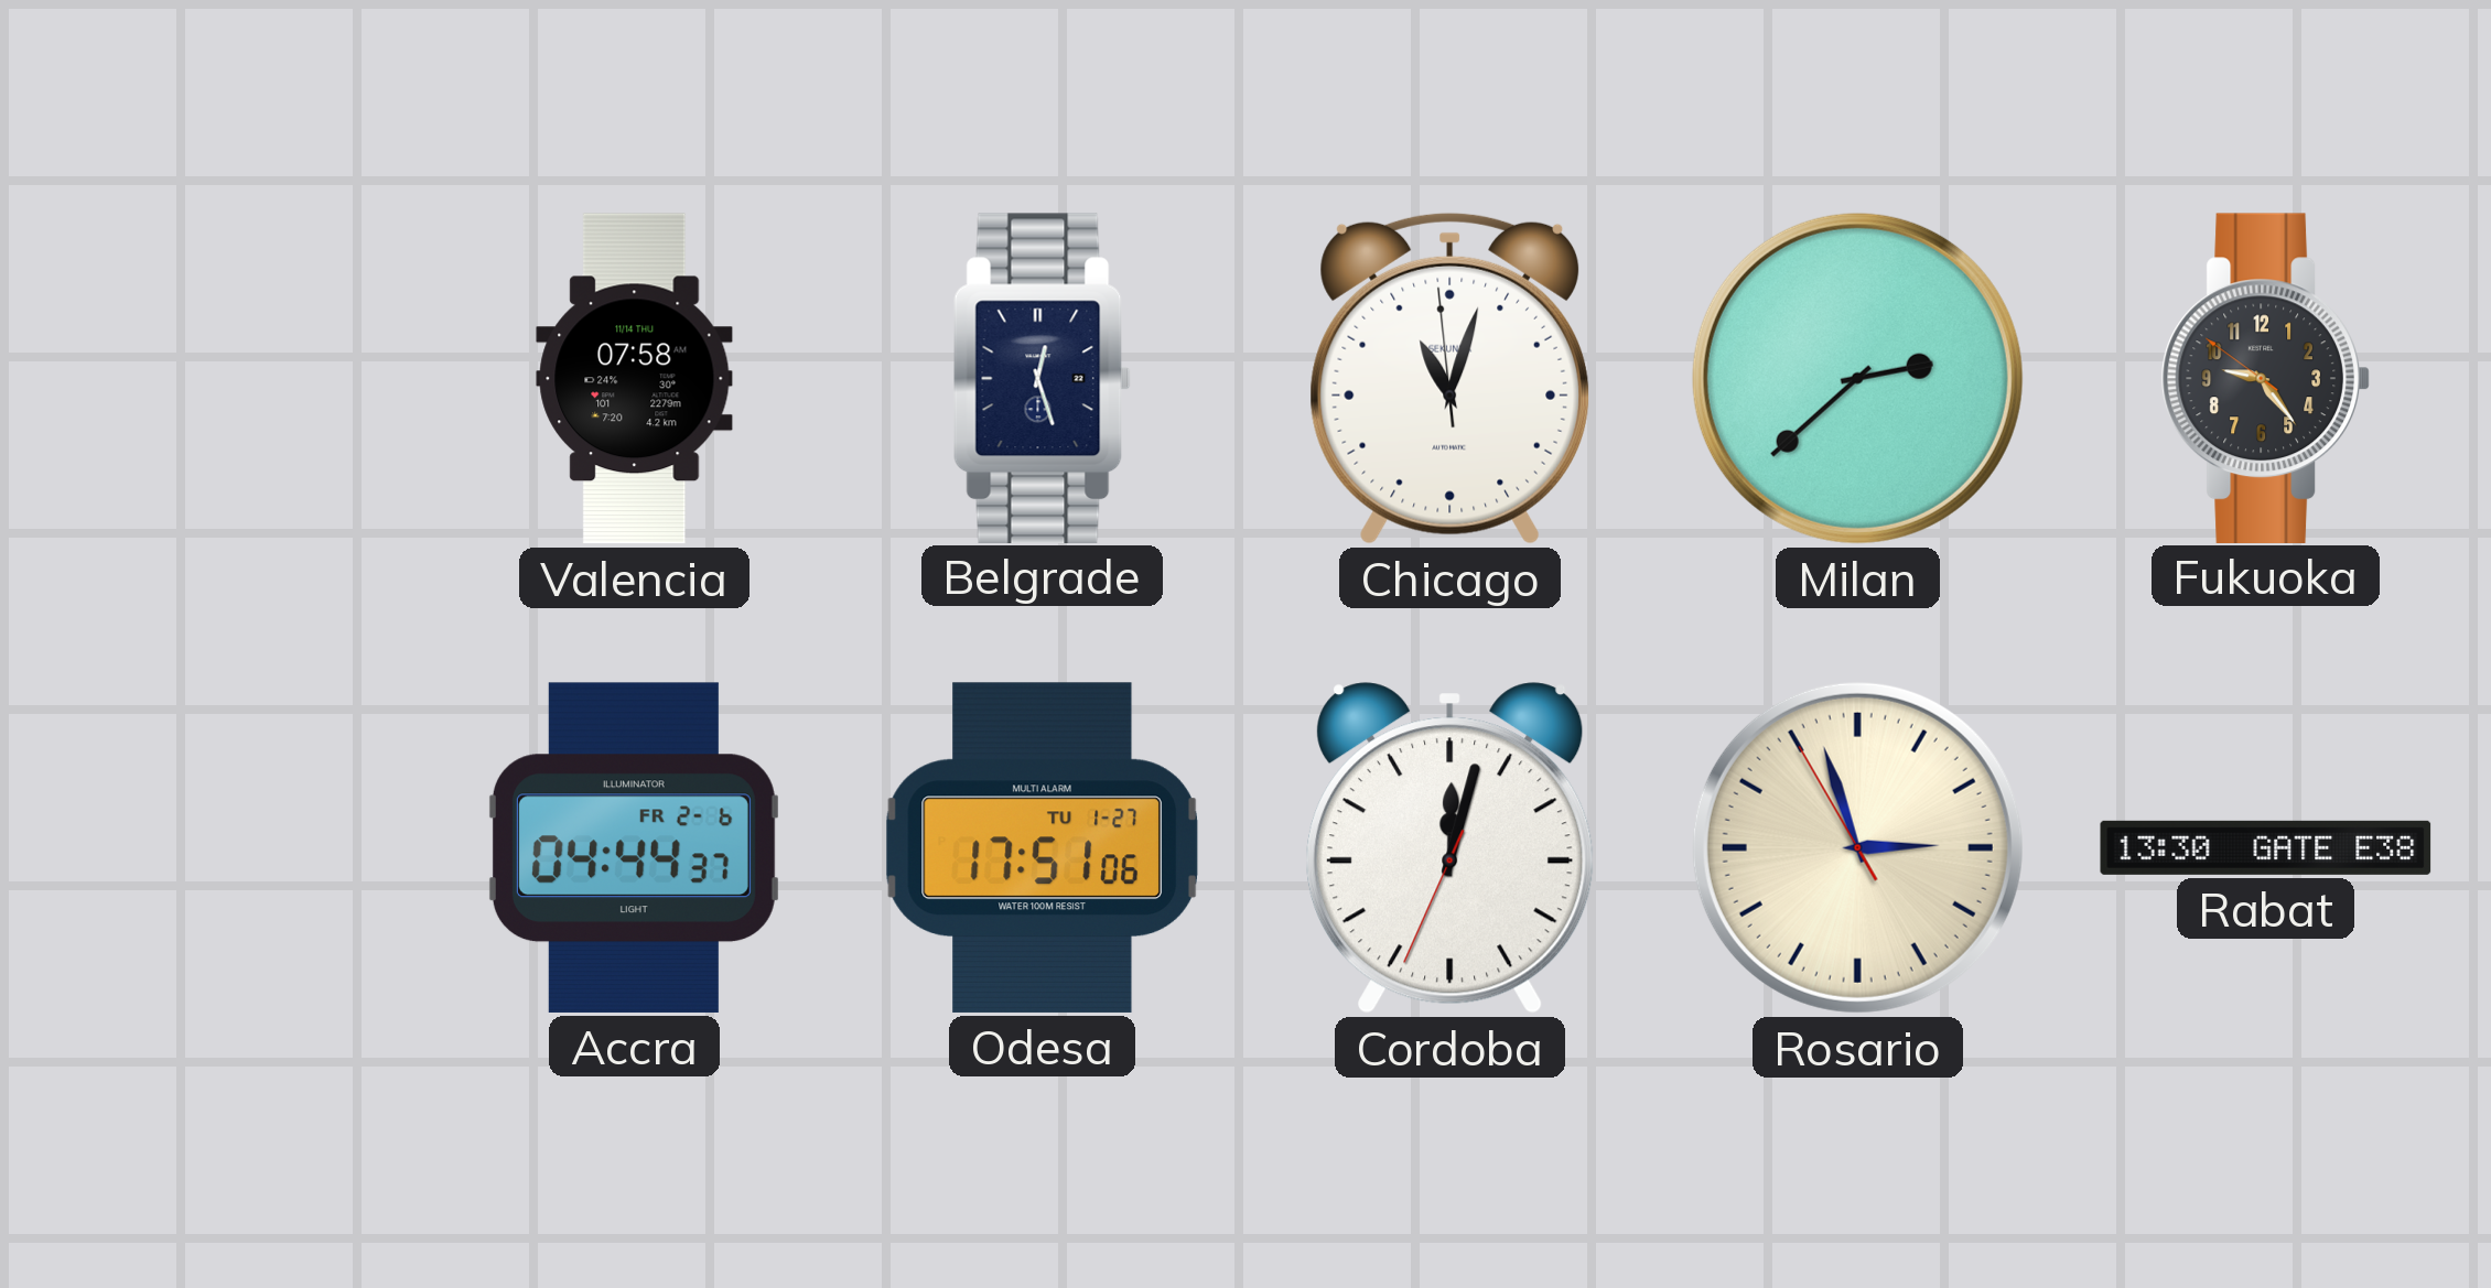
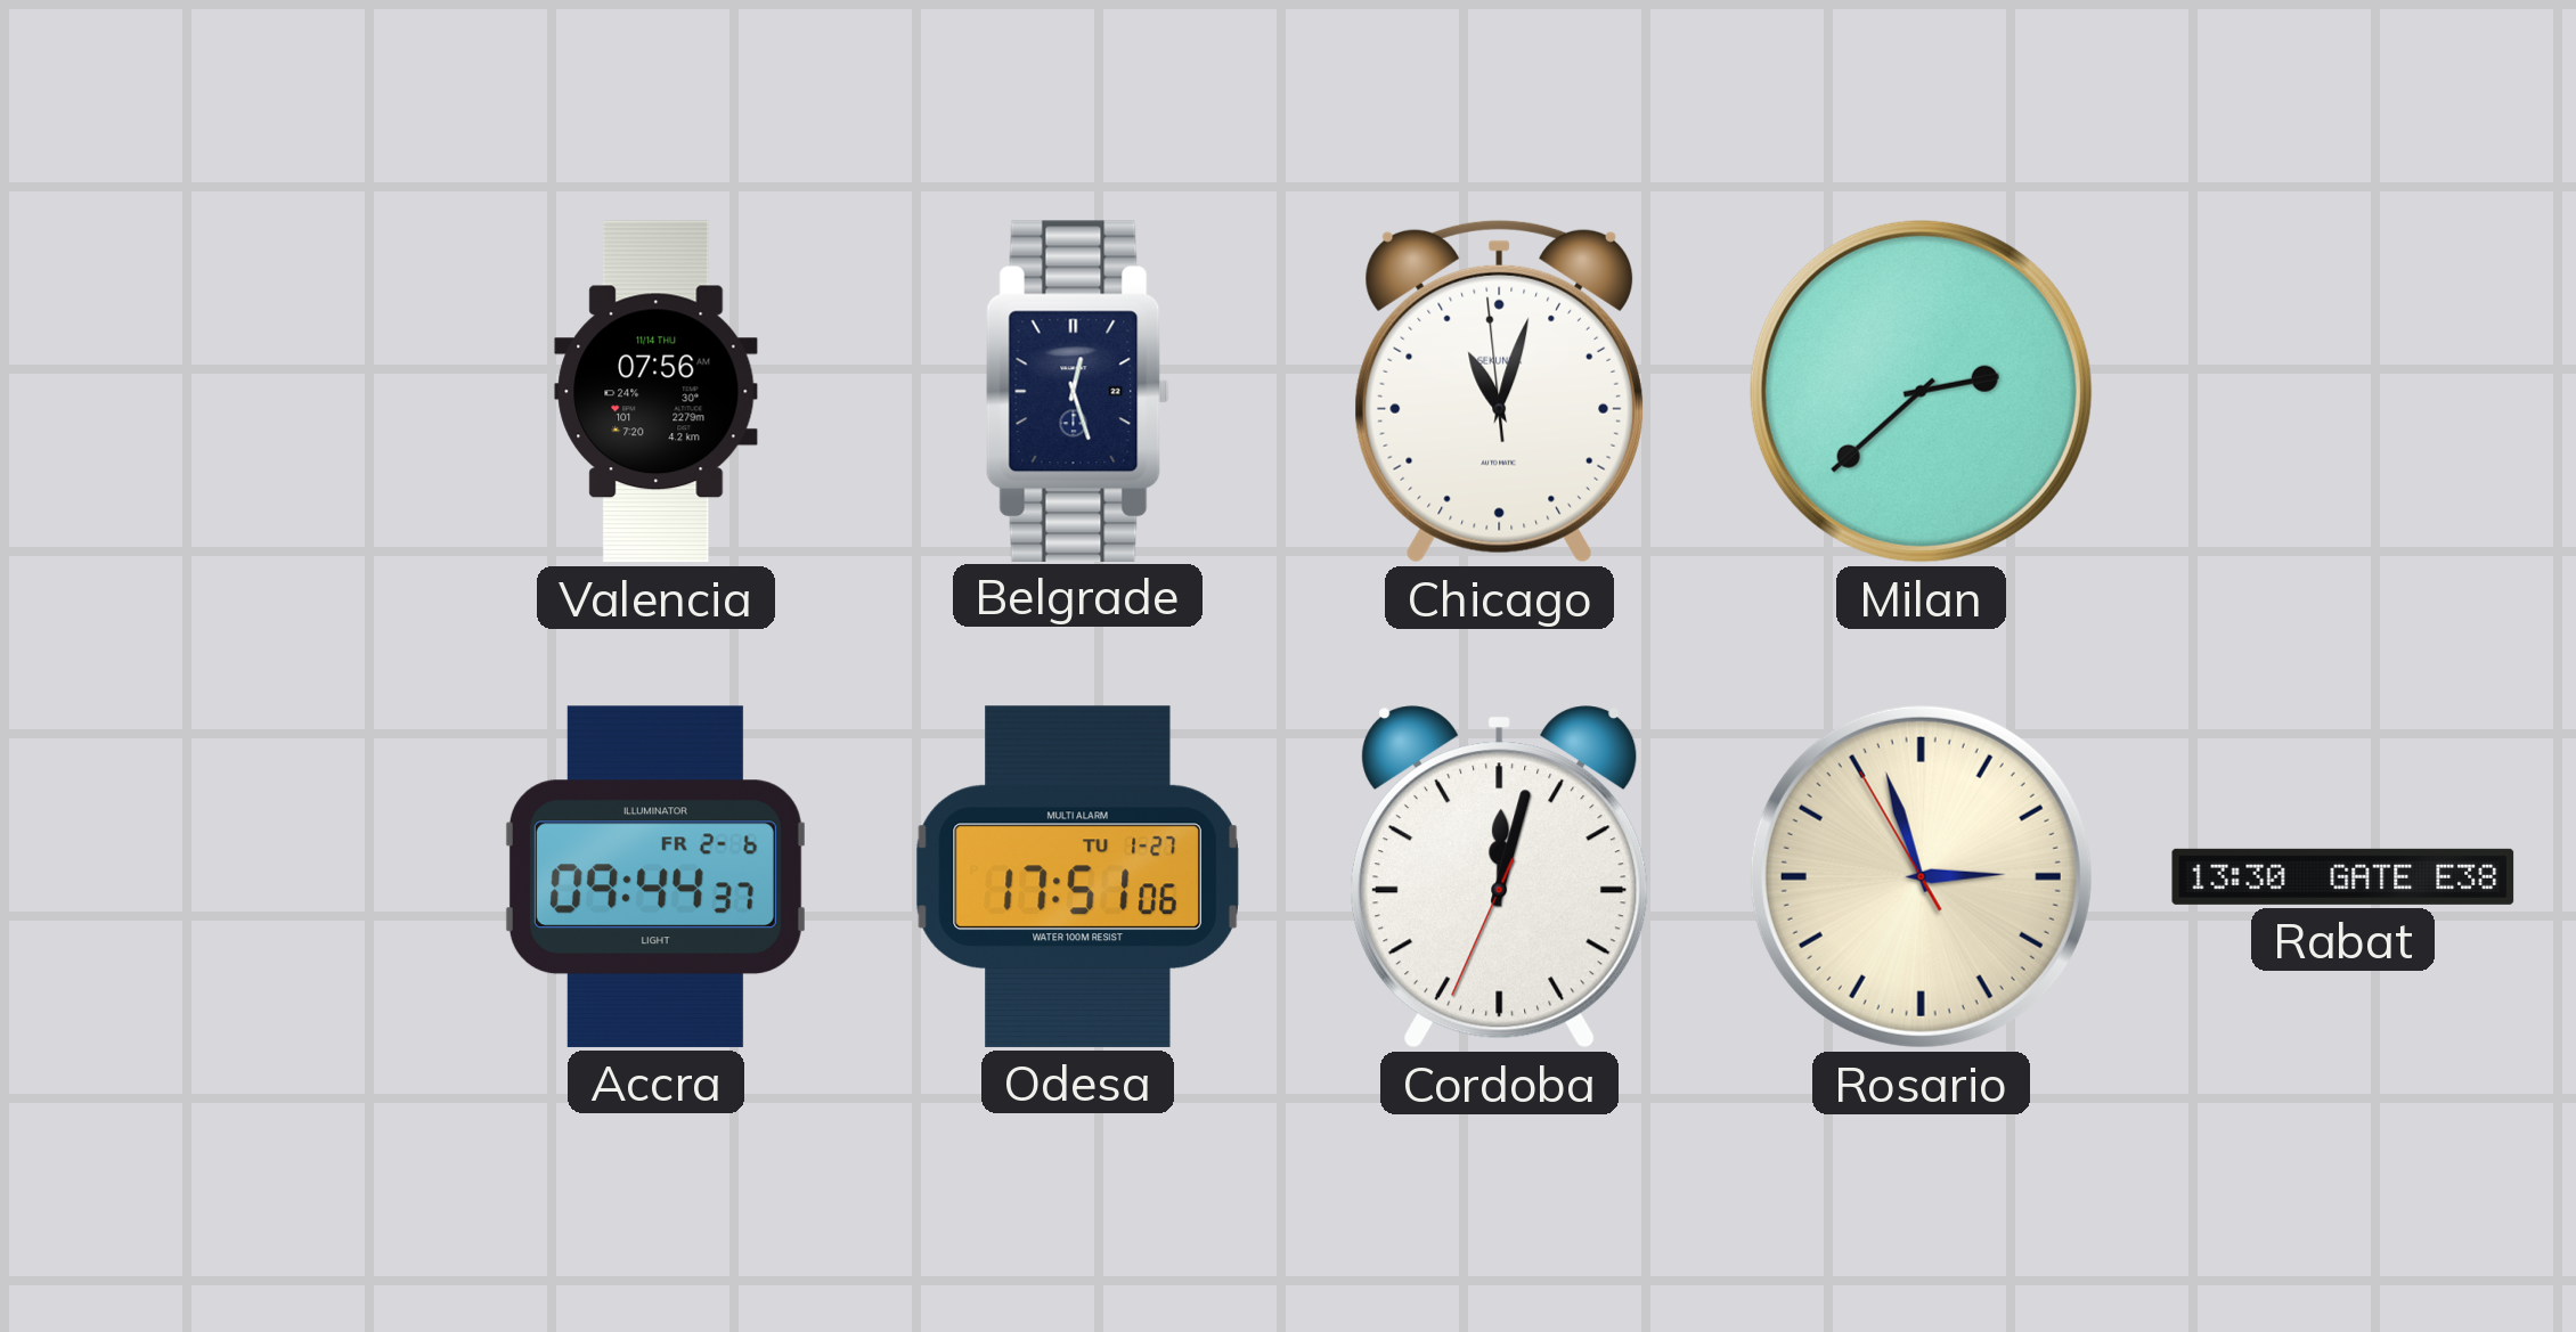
Valencia: 07:58 -> 07:56 (657, 392)
Fukuoka: 9:23 -> none (2265, 378)
Accra: 04:44 -> 09:44 (655, 876)
